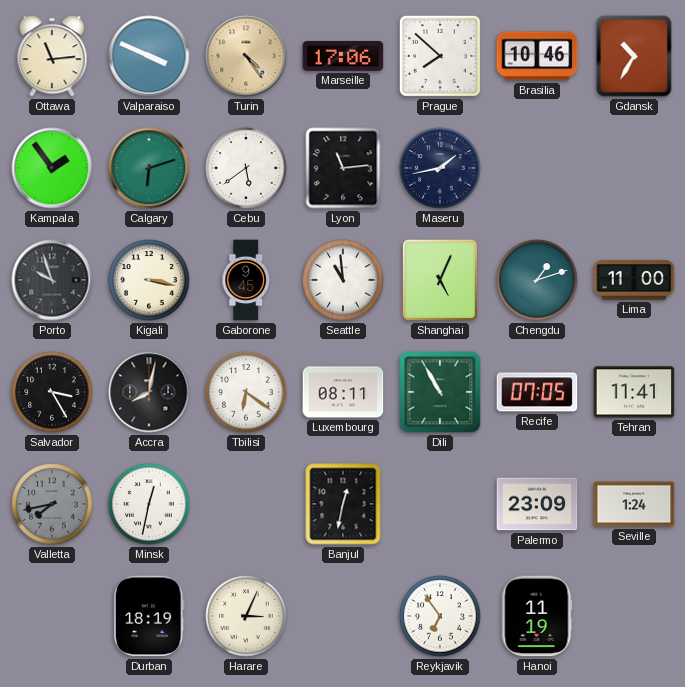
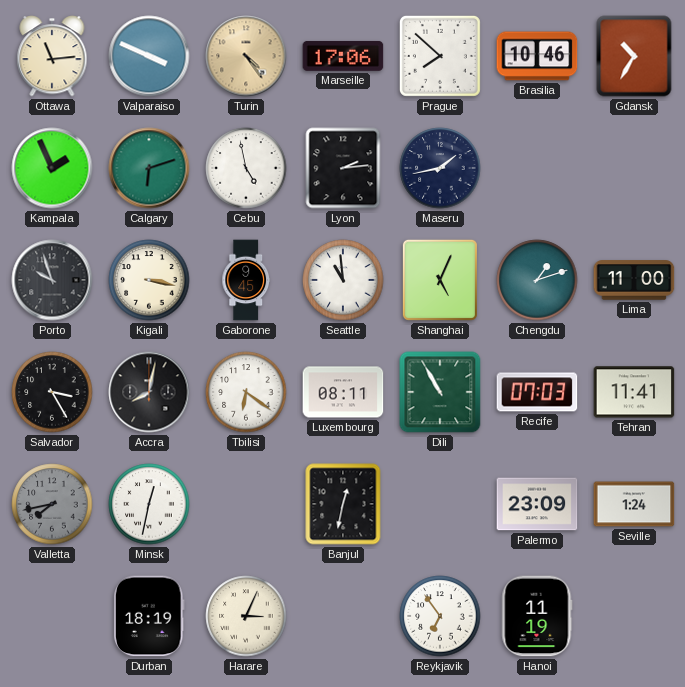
Kampala: 1:54 -> 1:56 (52, 168)
Cebu: 5:39 -> 4:58 (246, 168)
Lyon: 11:14 -> 2:14 (343, 168)
Recife: 07:05 -> 07:03 (537, 392)
